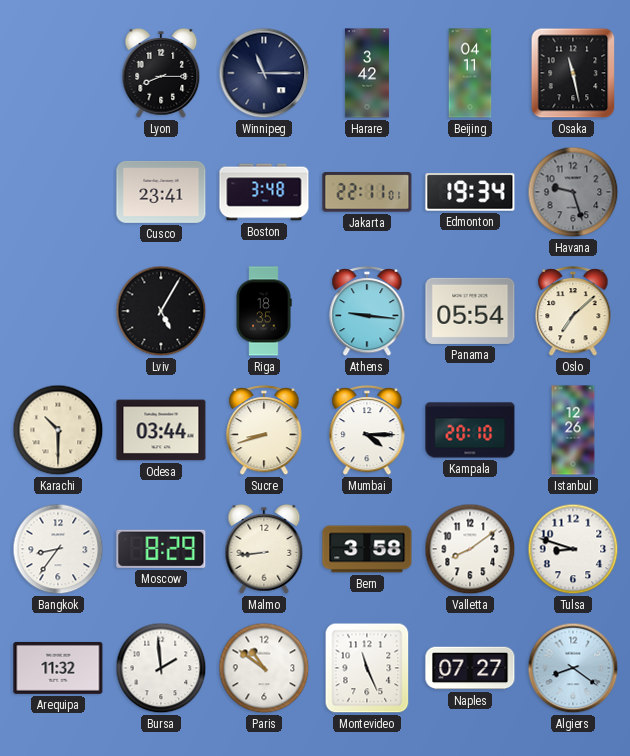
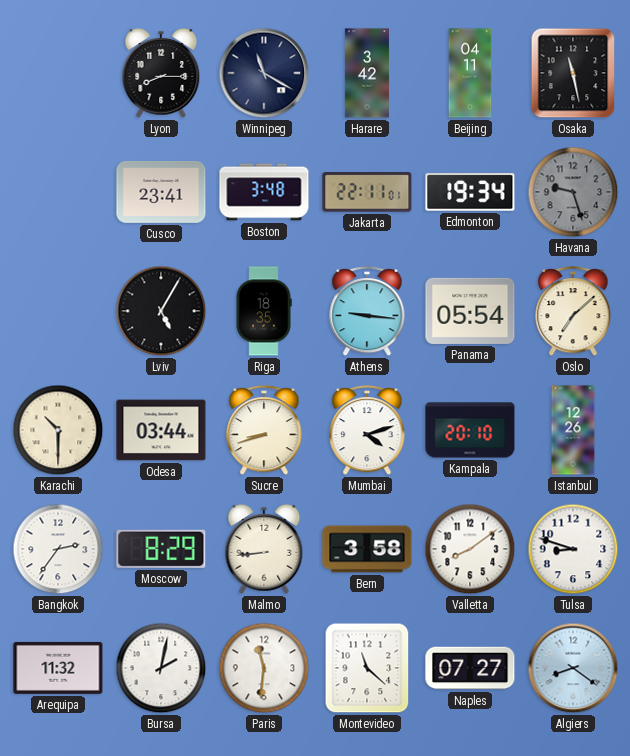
Winnipeg: 11:15 -> 11:20 (264, 73)
Mumbai: 4:15 -> 4:12 (367, 431)
Bangkok: 8:36 -> 2:36 (58, 549)
Bursa: 1:59 -> 2:02 (161, 668)
Paris: 10:51 -> 11:31 (264, 668)
Montevideo: 11:26 -> 11:22 (367, 668)
